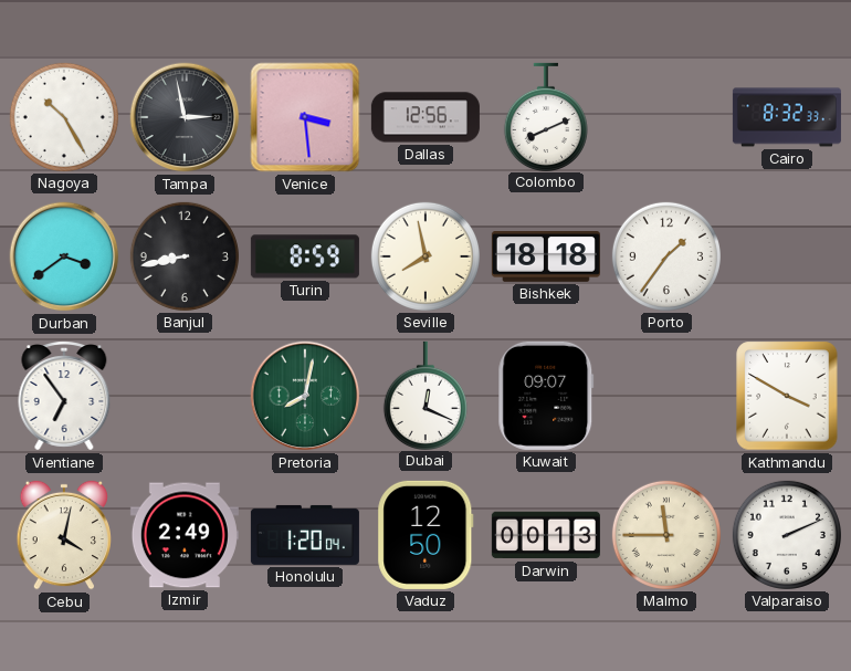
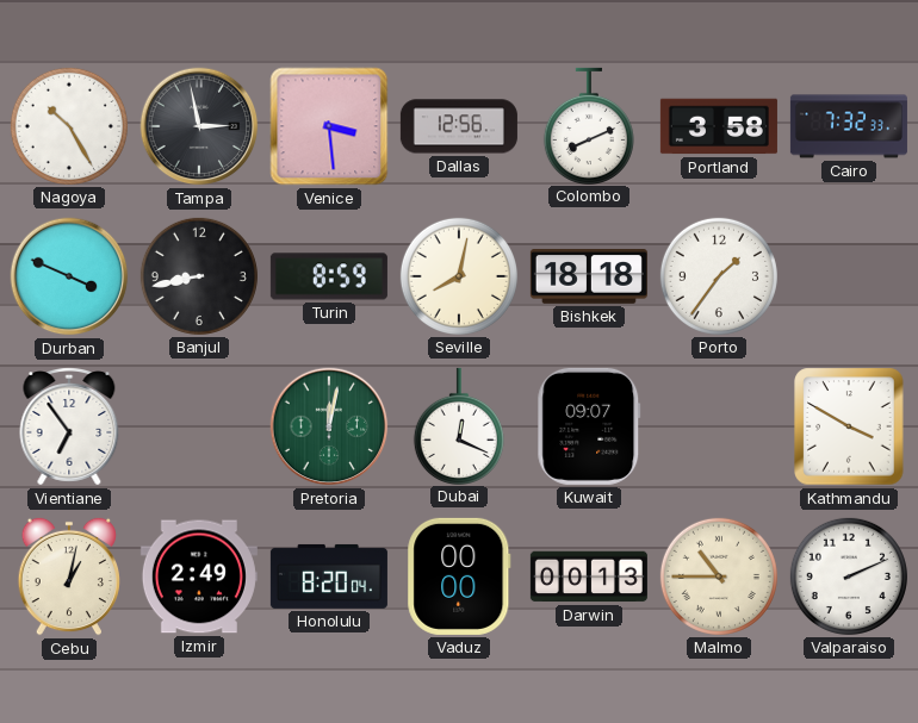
Portland: none -> 3:58 (719, 126)
Cairo: 8:32 -> 7:32 (849, 126)
Durban: 3:39 -> 3:49 (69, 276)
Seville: 7:58 -> 8:02 (459, 276)
Pretoria: 8:02 -> 12:02 (329, 426)
Cebu: 4:02 -> 1:02 (68, 576)
Honolulu: 1:20 -> 8:20 (329, 576)
Vaduz: 12:50 -> 00:00 (459, 576)
Malmo: 11:45 -> 10:45 (719, 576)
